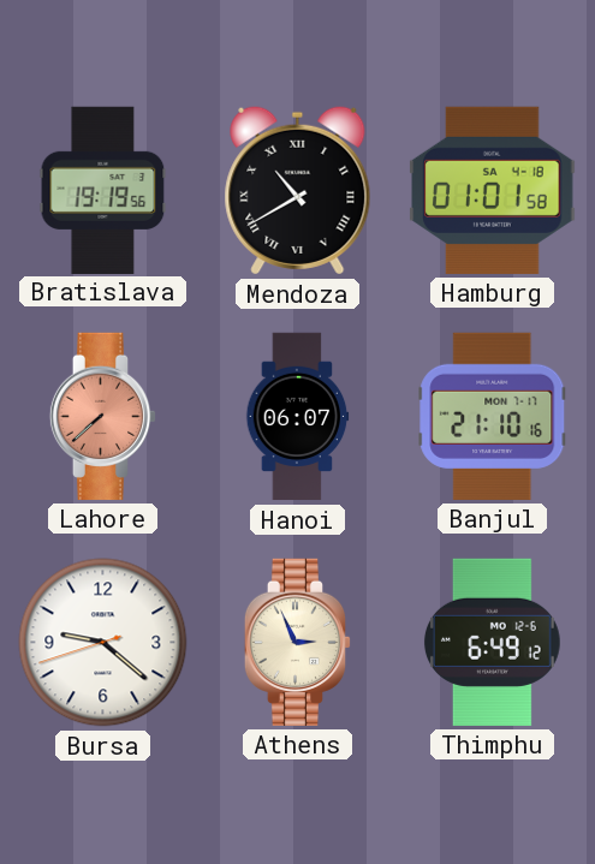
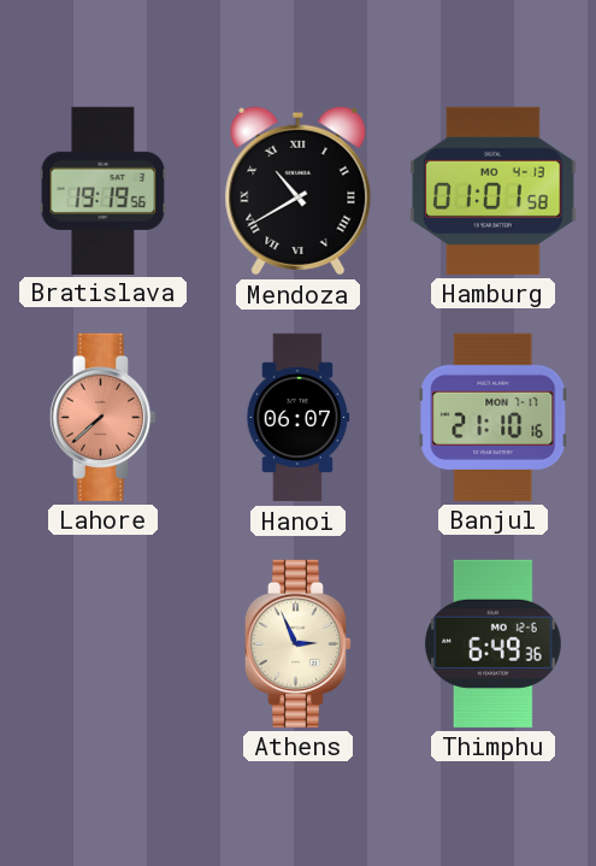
Hamburg date: SA 4-18 -> MO 4-13 (494, 190)
Bursa: 9:21 -> none (103, 643)
Thimphu: 6:49:12 -> 6:49:36 (492, 643)
